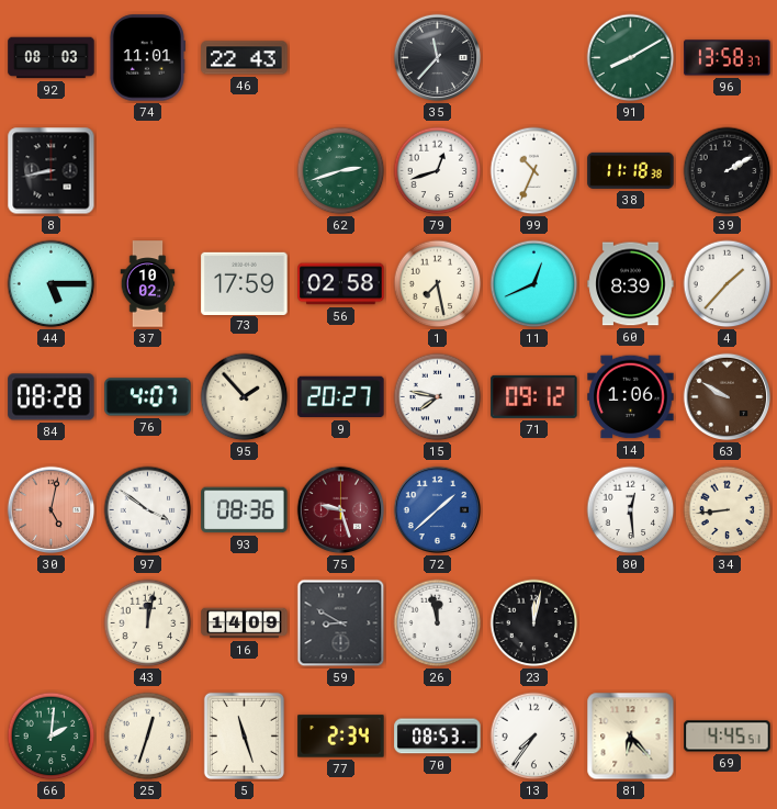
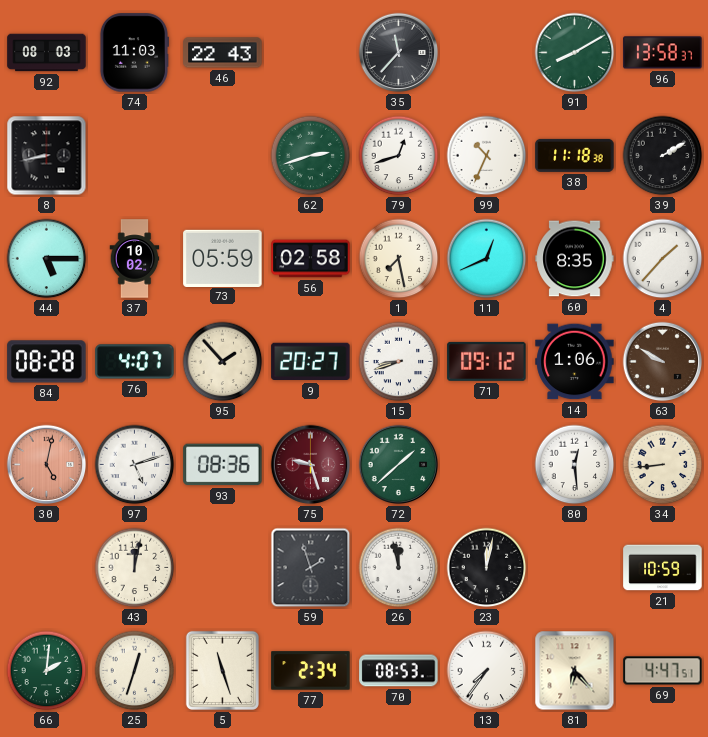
74: 11:01 -> 11:03 (134, 53)
73: 17:59 -> 05:59 (223, 258)
60: 8:39 -> 8:35 (575, 259)
15: 7:47 -> 8:42 (399, 362)
97: 3:51 -> 5:12 (135, 465)
72 dial: blue -> green (399, 465)
16: 14:09 -> none (245, 623)
59: 8:50 -> 1:57 (311, 568)
21: none -> 10:59 (663, 568)
69: 4:45 -> 4:47 (663, 671)
